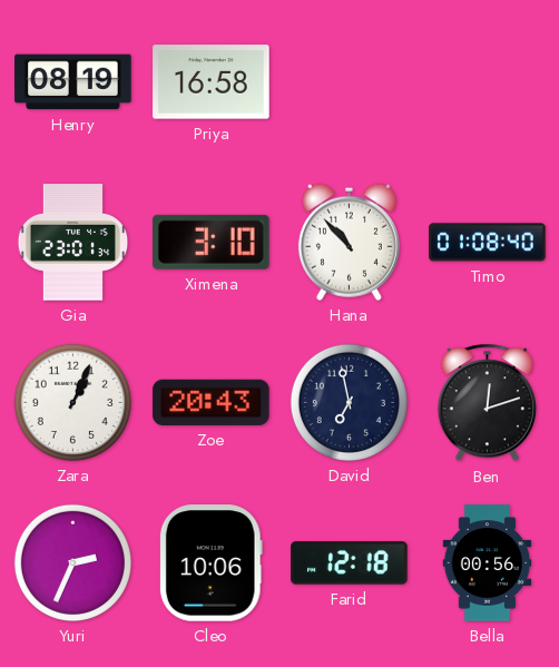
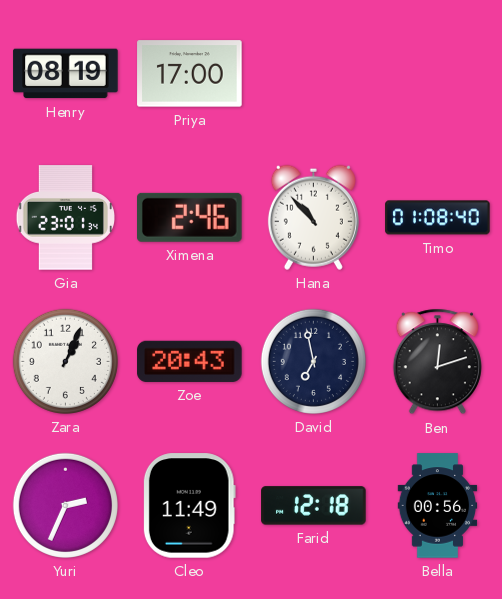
Priya: 16:58 -> 17:00 (190, 74)
Ximena: 3:10 -> 2:46 (190, 217)
Cleo: 10:06 -> 11:49 (189, 506)
